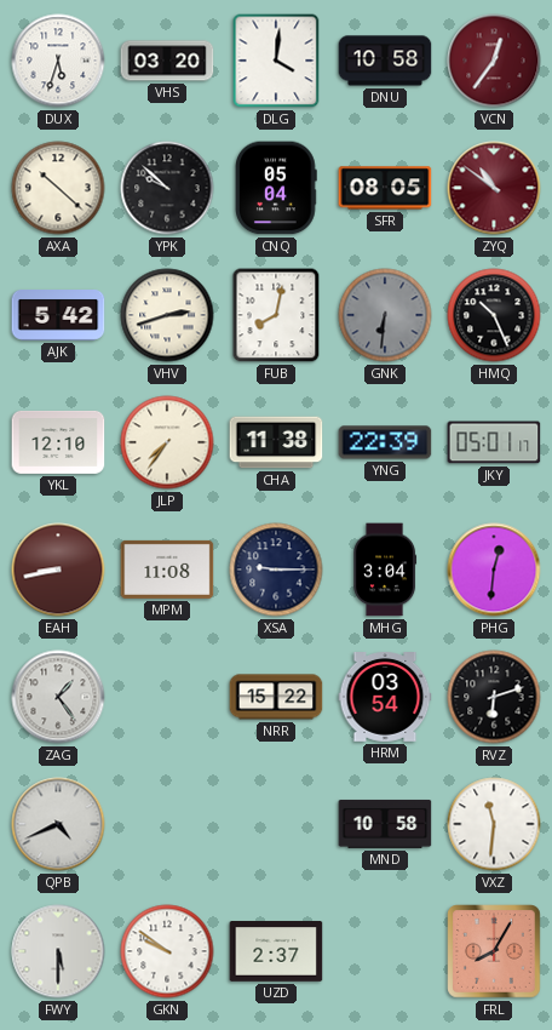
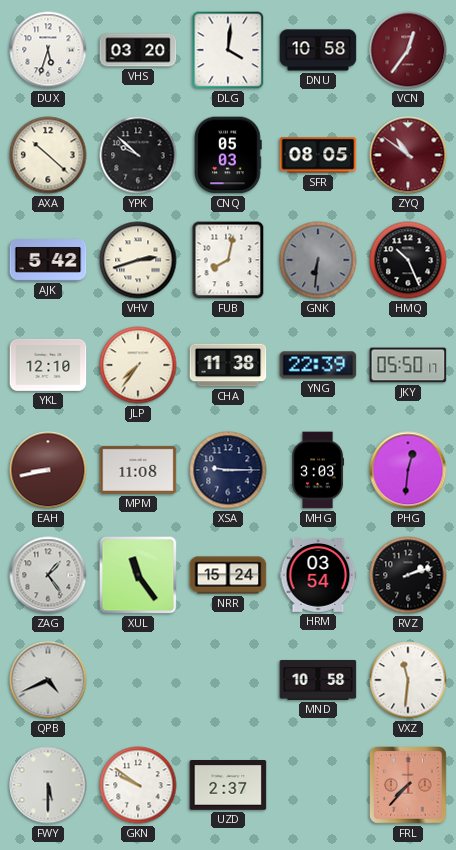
CNQ: 05:04 -> 05:03 (229, 155)
JKY: 05:01 -> 05:50 (408, 365)
MHG: 3:04 -> 3:03 (318, 470)
XUL: none -> 11:24 (138, 575)
NRR: 15:22 -> 15:24 (228, 575)
RVZ: 6:12 -> 2:12 (408, 575)
FRL: 8:05 -> 7:37 (408, 785)
